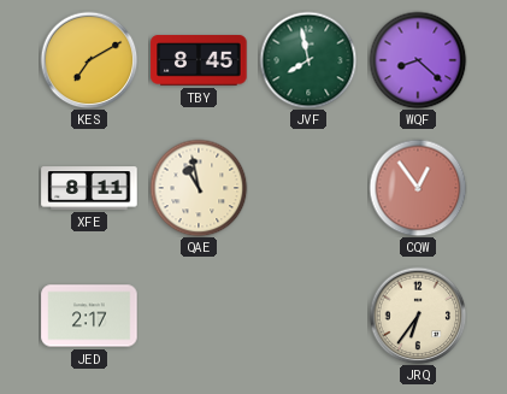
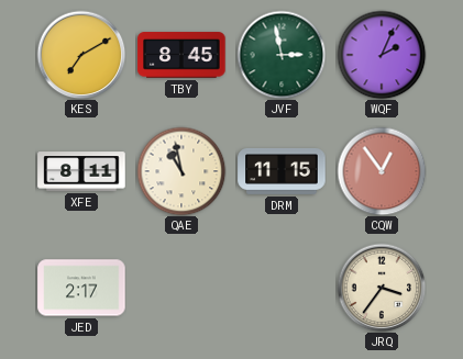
JVF: 7:58 -> 2:58 (282, 55)
WQF: 8:22 -> 2:04 (382, 55)
DRM: none -> 11:15 (282, 171)
JRQ: 6:36 -> 3:36 (382, 288)
